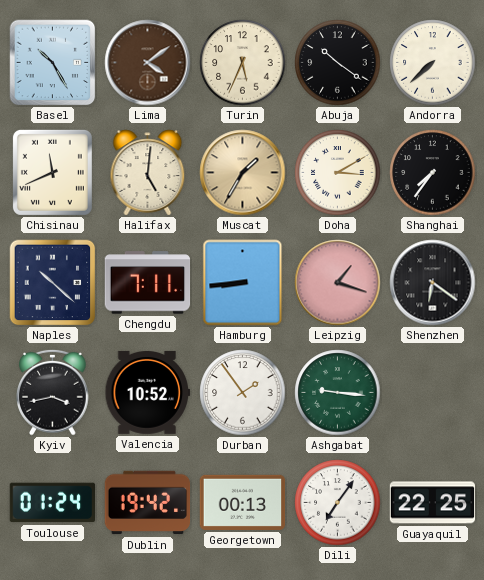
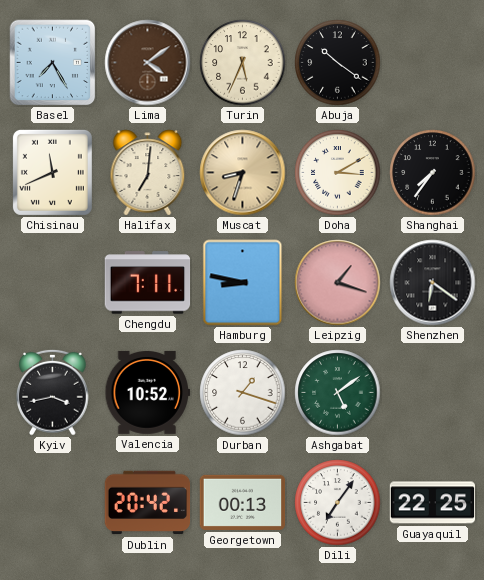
Basel: 10:25 -> 7:25 (53, 63)
Andorra: 7:38 -> none (433, 63)
Halifax: 5:01 -> 7:01 (148, 173)
Muscat: 1:35 -> 8:33 (243, 173)
Naples: 10:22 -> none (53, 283)
Hamburg: 8:44 -> 8:47 (243, 283)
Durban: 1:54 -> 1:18 (243, 393)
Ashgabat: 9:16 -> 5:09 (338, 393)
Toulouse: 01:24 -> none (52, 503)
Dublin: 19:42 -> 20:42 (148, 503)
